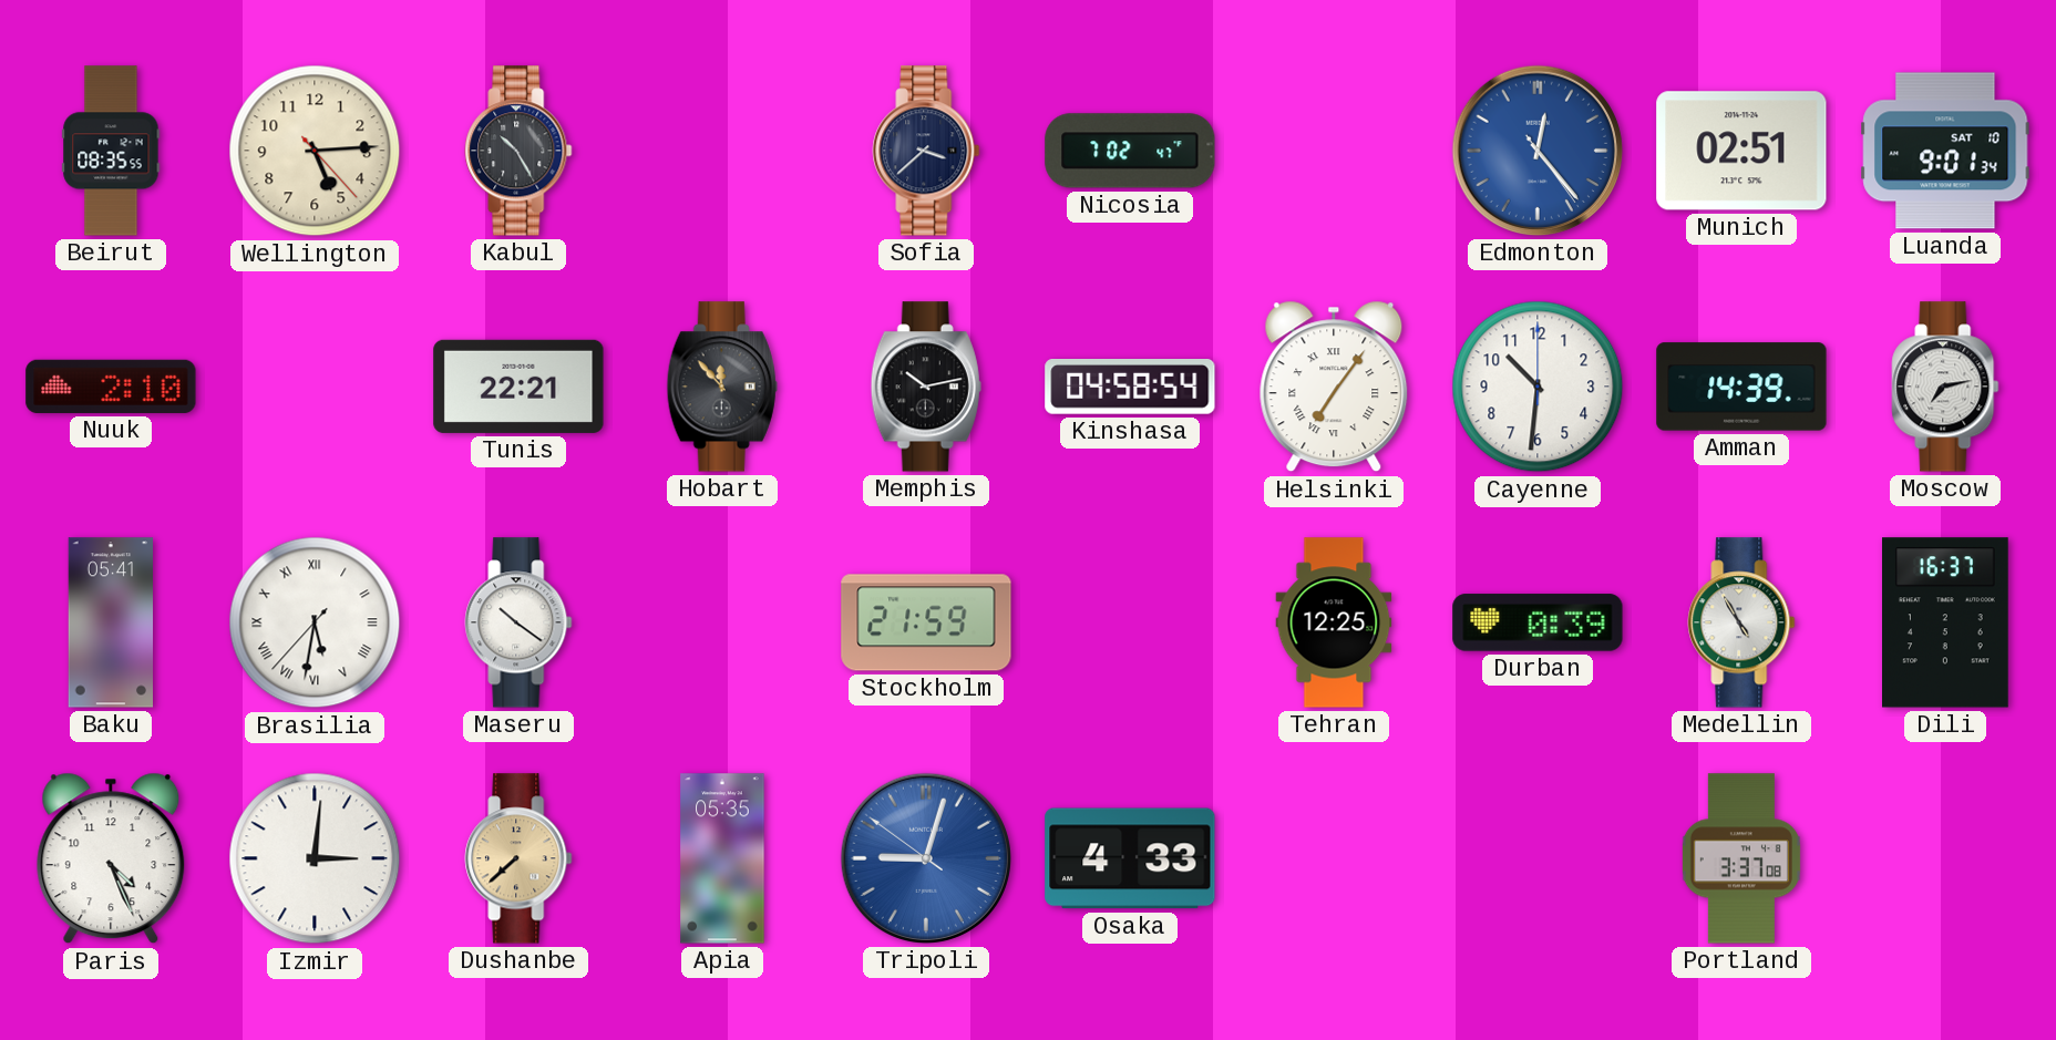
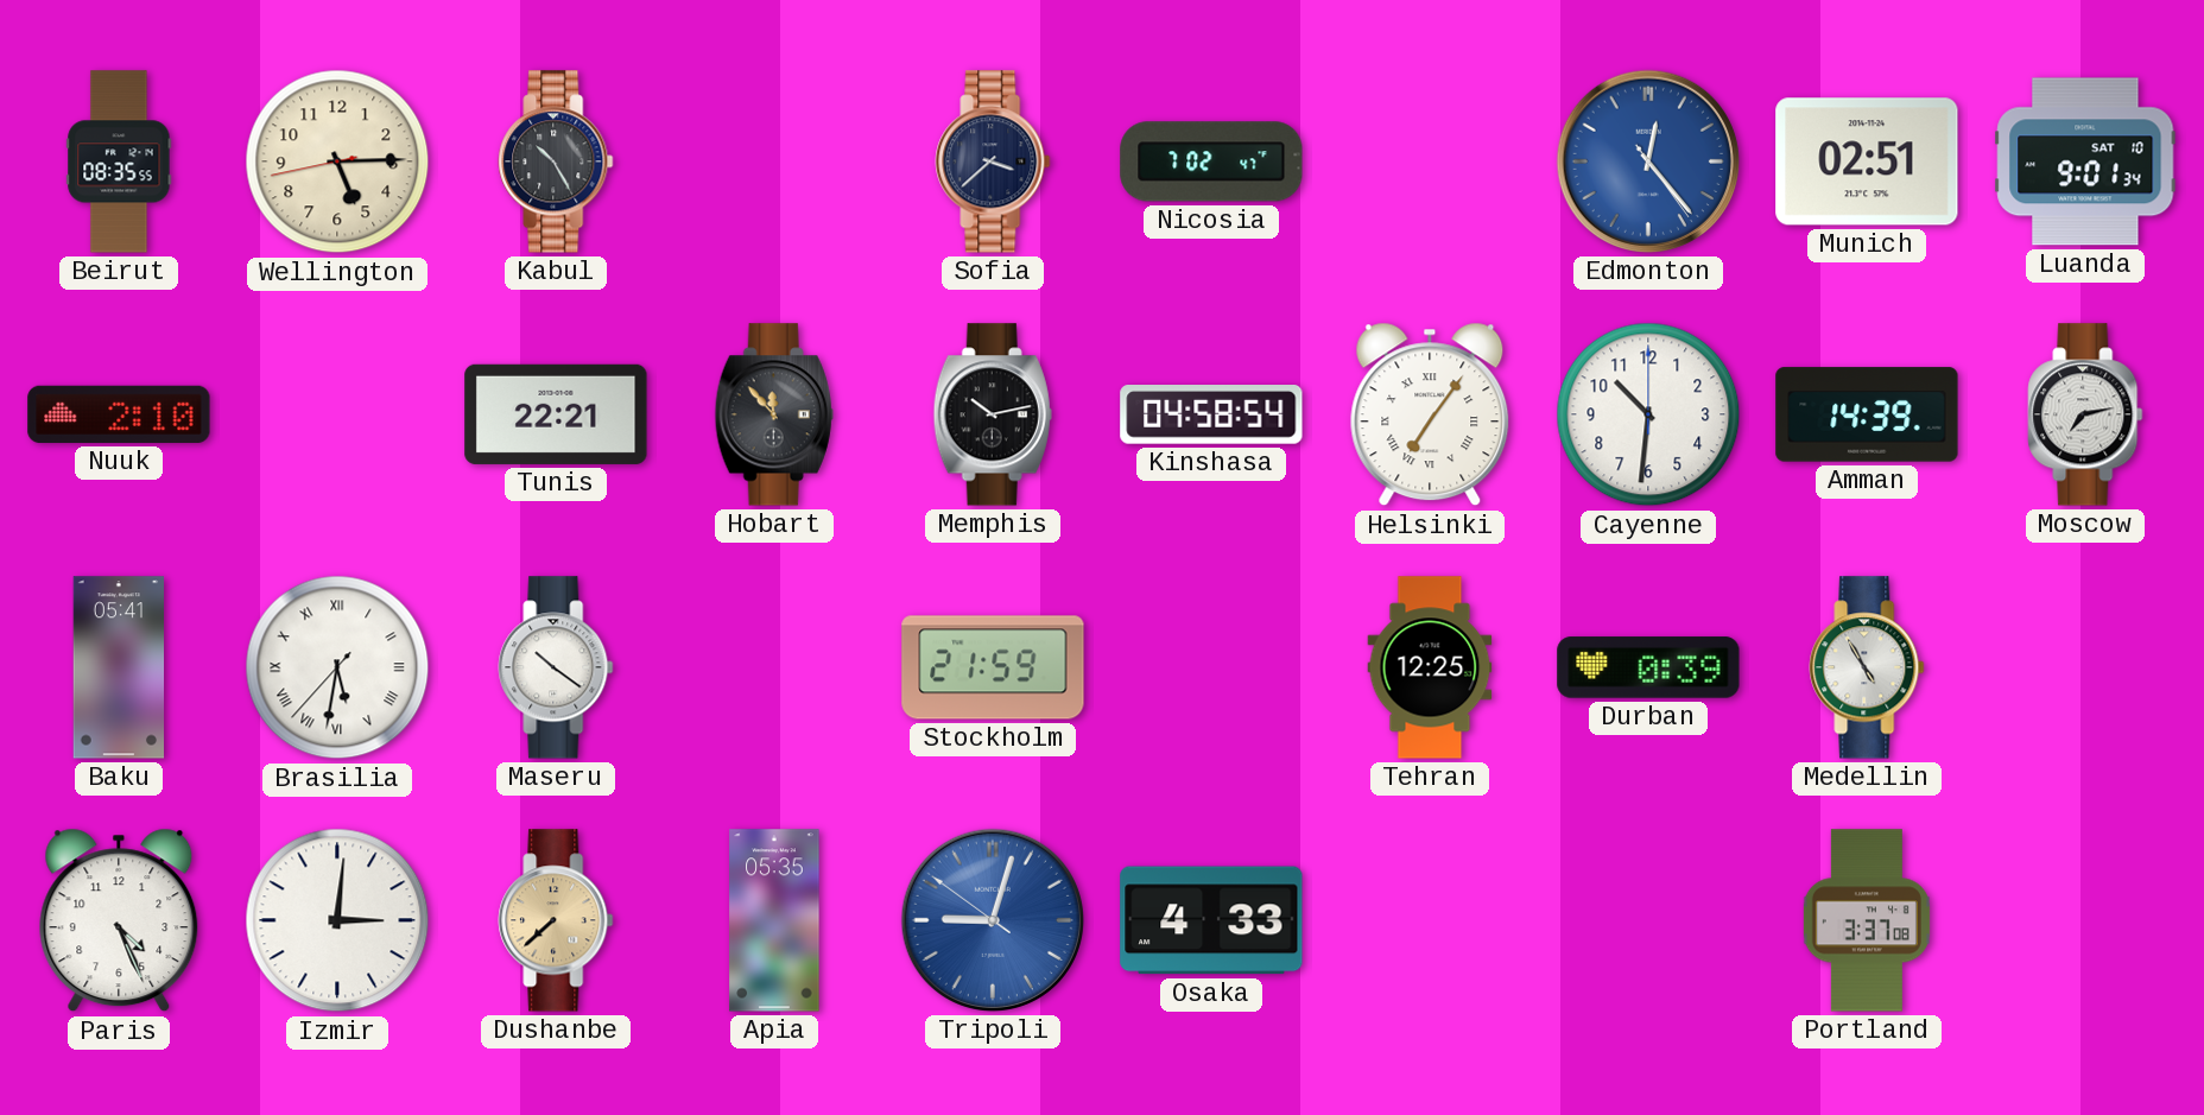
Wellington: 5:14:23 -> 5:14:43 (337, 161)
Dili: 16:37 -> none (1946, 622)
